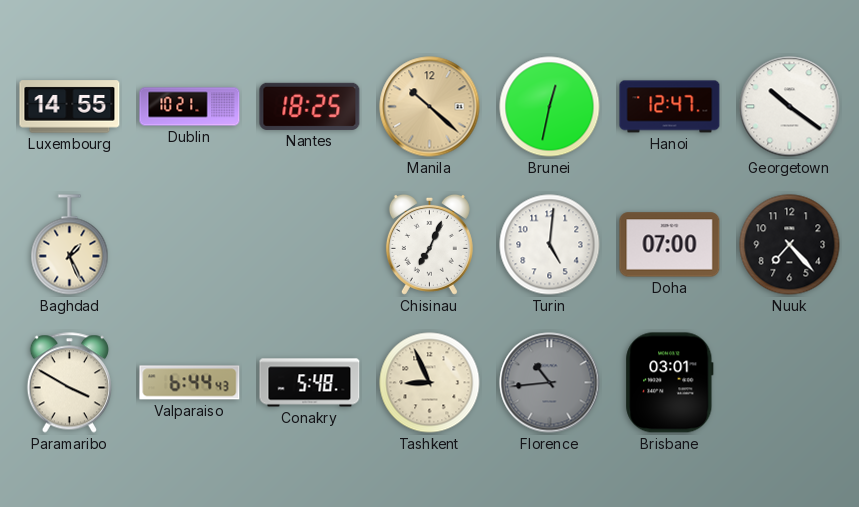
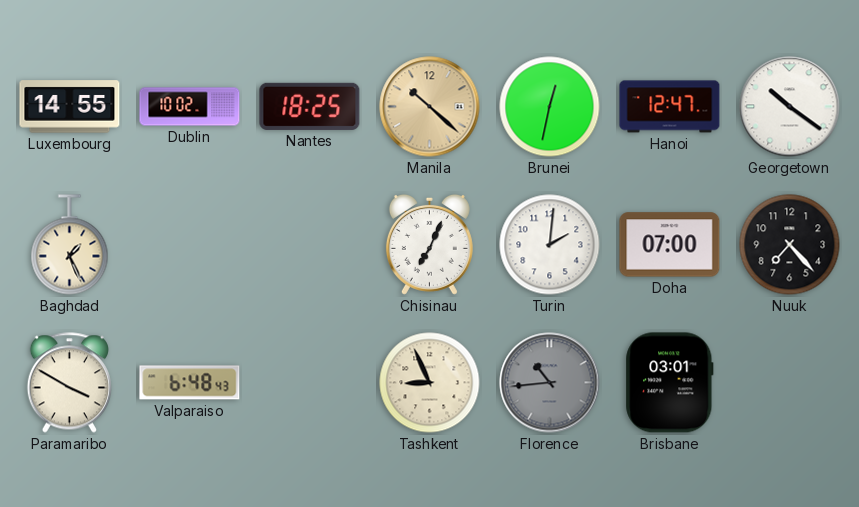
Dublin: 10:21 -> 10:02 (190, 107)
Turin: 5:01 -> 2:01 (550, 245)
Valparaiso: 6:44 -> 6:48 (190, 383)
Conakry: 5:48 -> none (310, 383)
